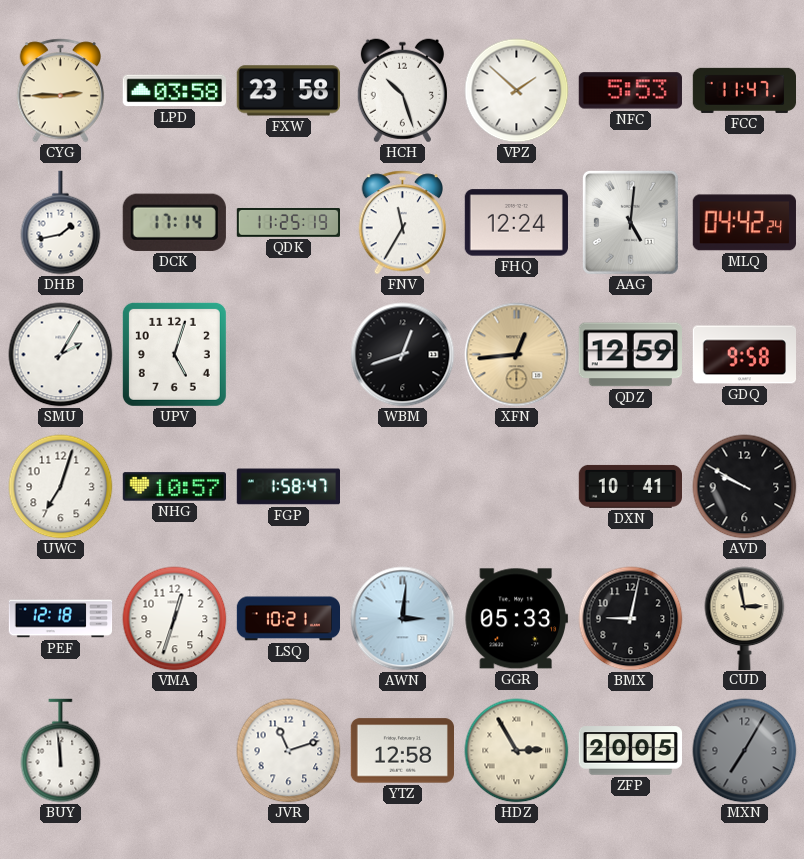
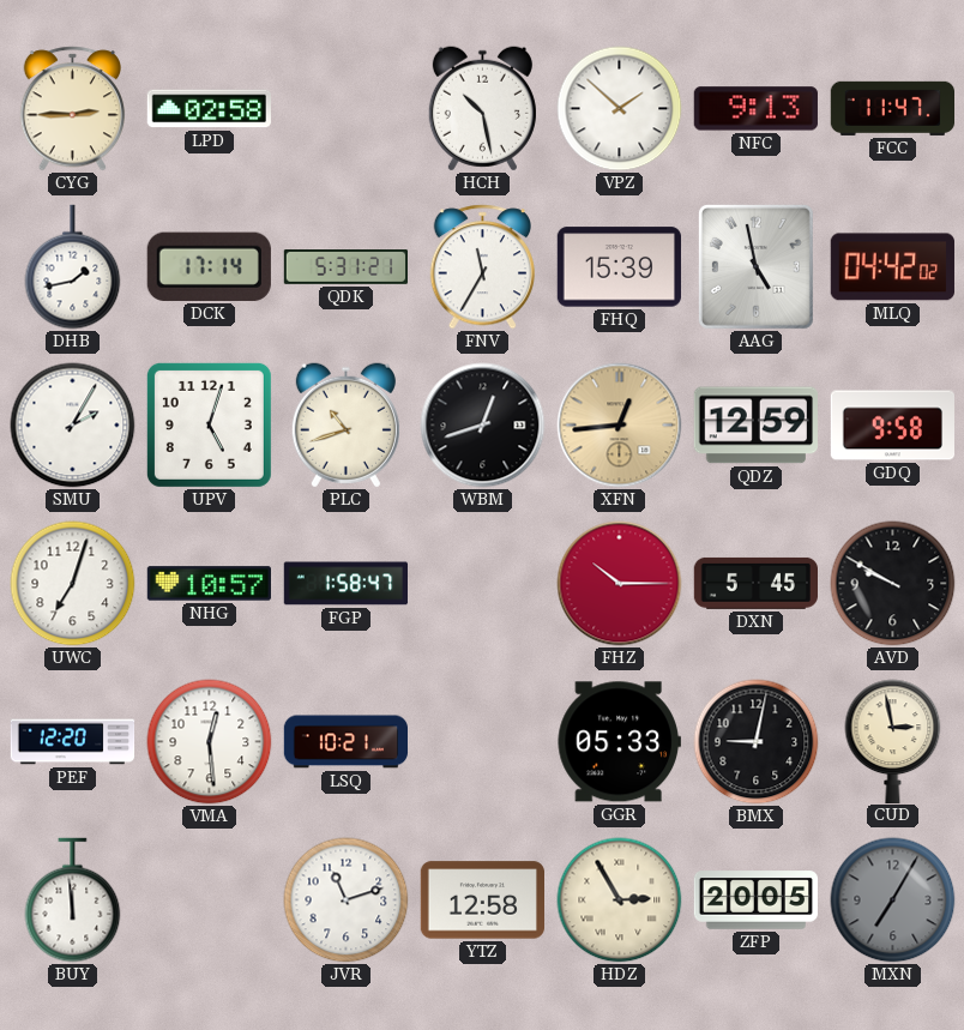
LPD: 03:58 -> 02:58 (209, 109)
FXW: 23:58 -> none (288, 91)
HCH: 10:27 -> 10:28 (482, 109)
NFC: 5:53 -> 9:13 (755, 109)
QDK: 11:25 -> 5:31 (345, 267)
FHQ: 12:24 -> 15:39 (619, 267)
AAG: 5:01 -> 4:58 (755, 266)
MLQ: 04:42:24 -> 04:42:02 (892, 267)
PLC: none -> 10:42 (345, 426)
FHZ: none -> 10:15 (620, 584)
DXN: 10:41 -> 5:45 (755, 583)
PEF: 12:18 -> 12:20 (73, 742)
VMA: 12:33 -> 12:29 (210, 742)
AWN: 3:01 -> none (403, 619)
